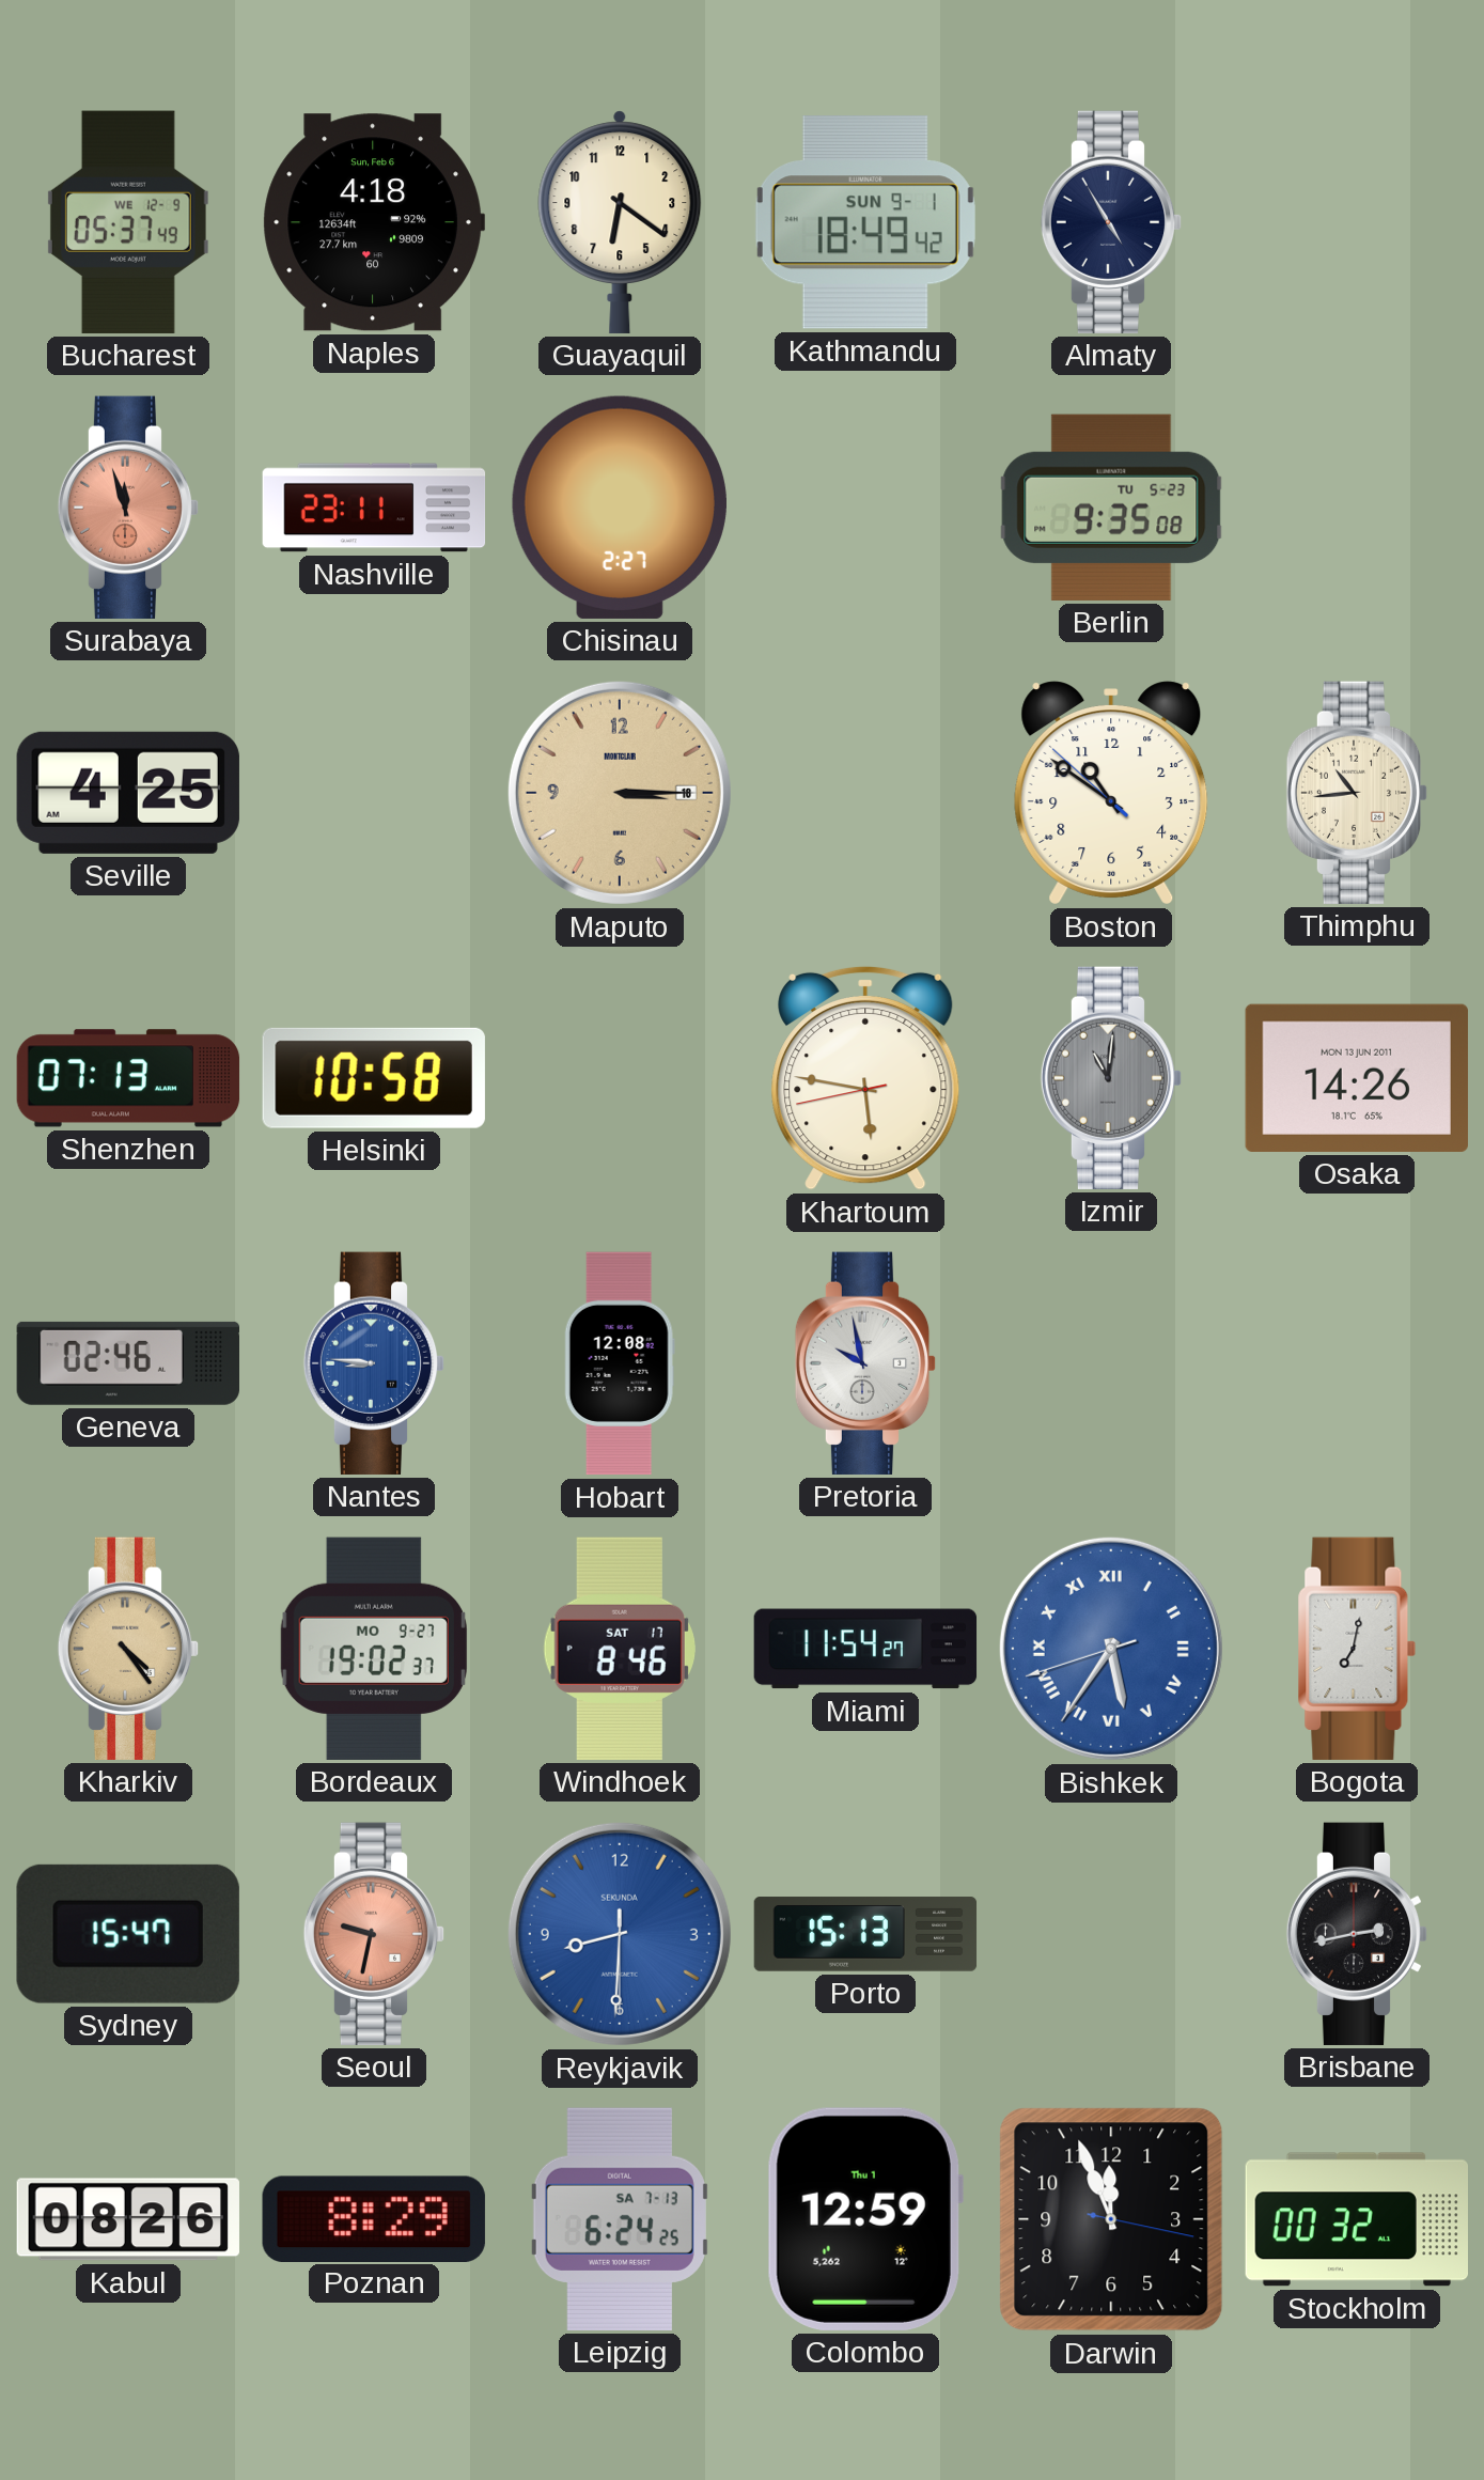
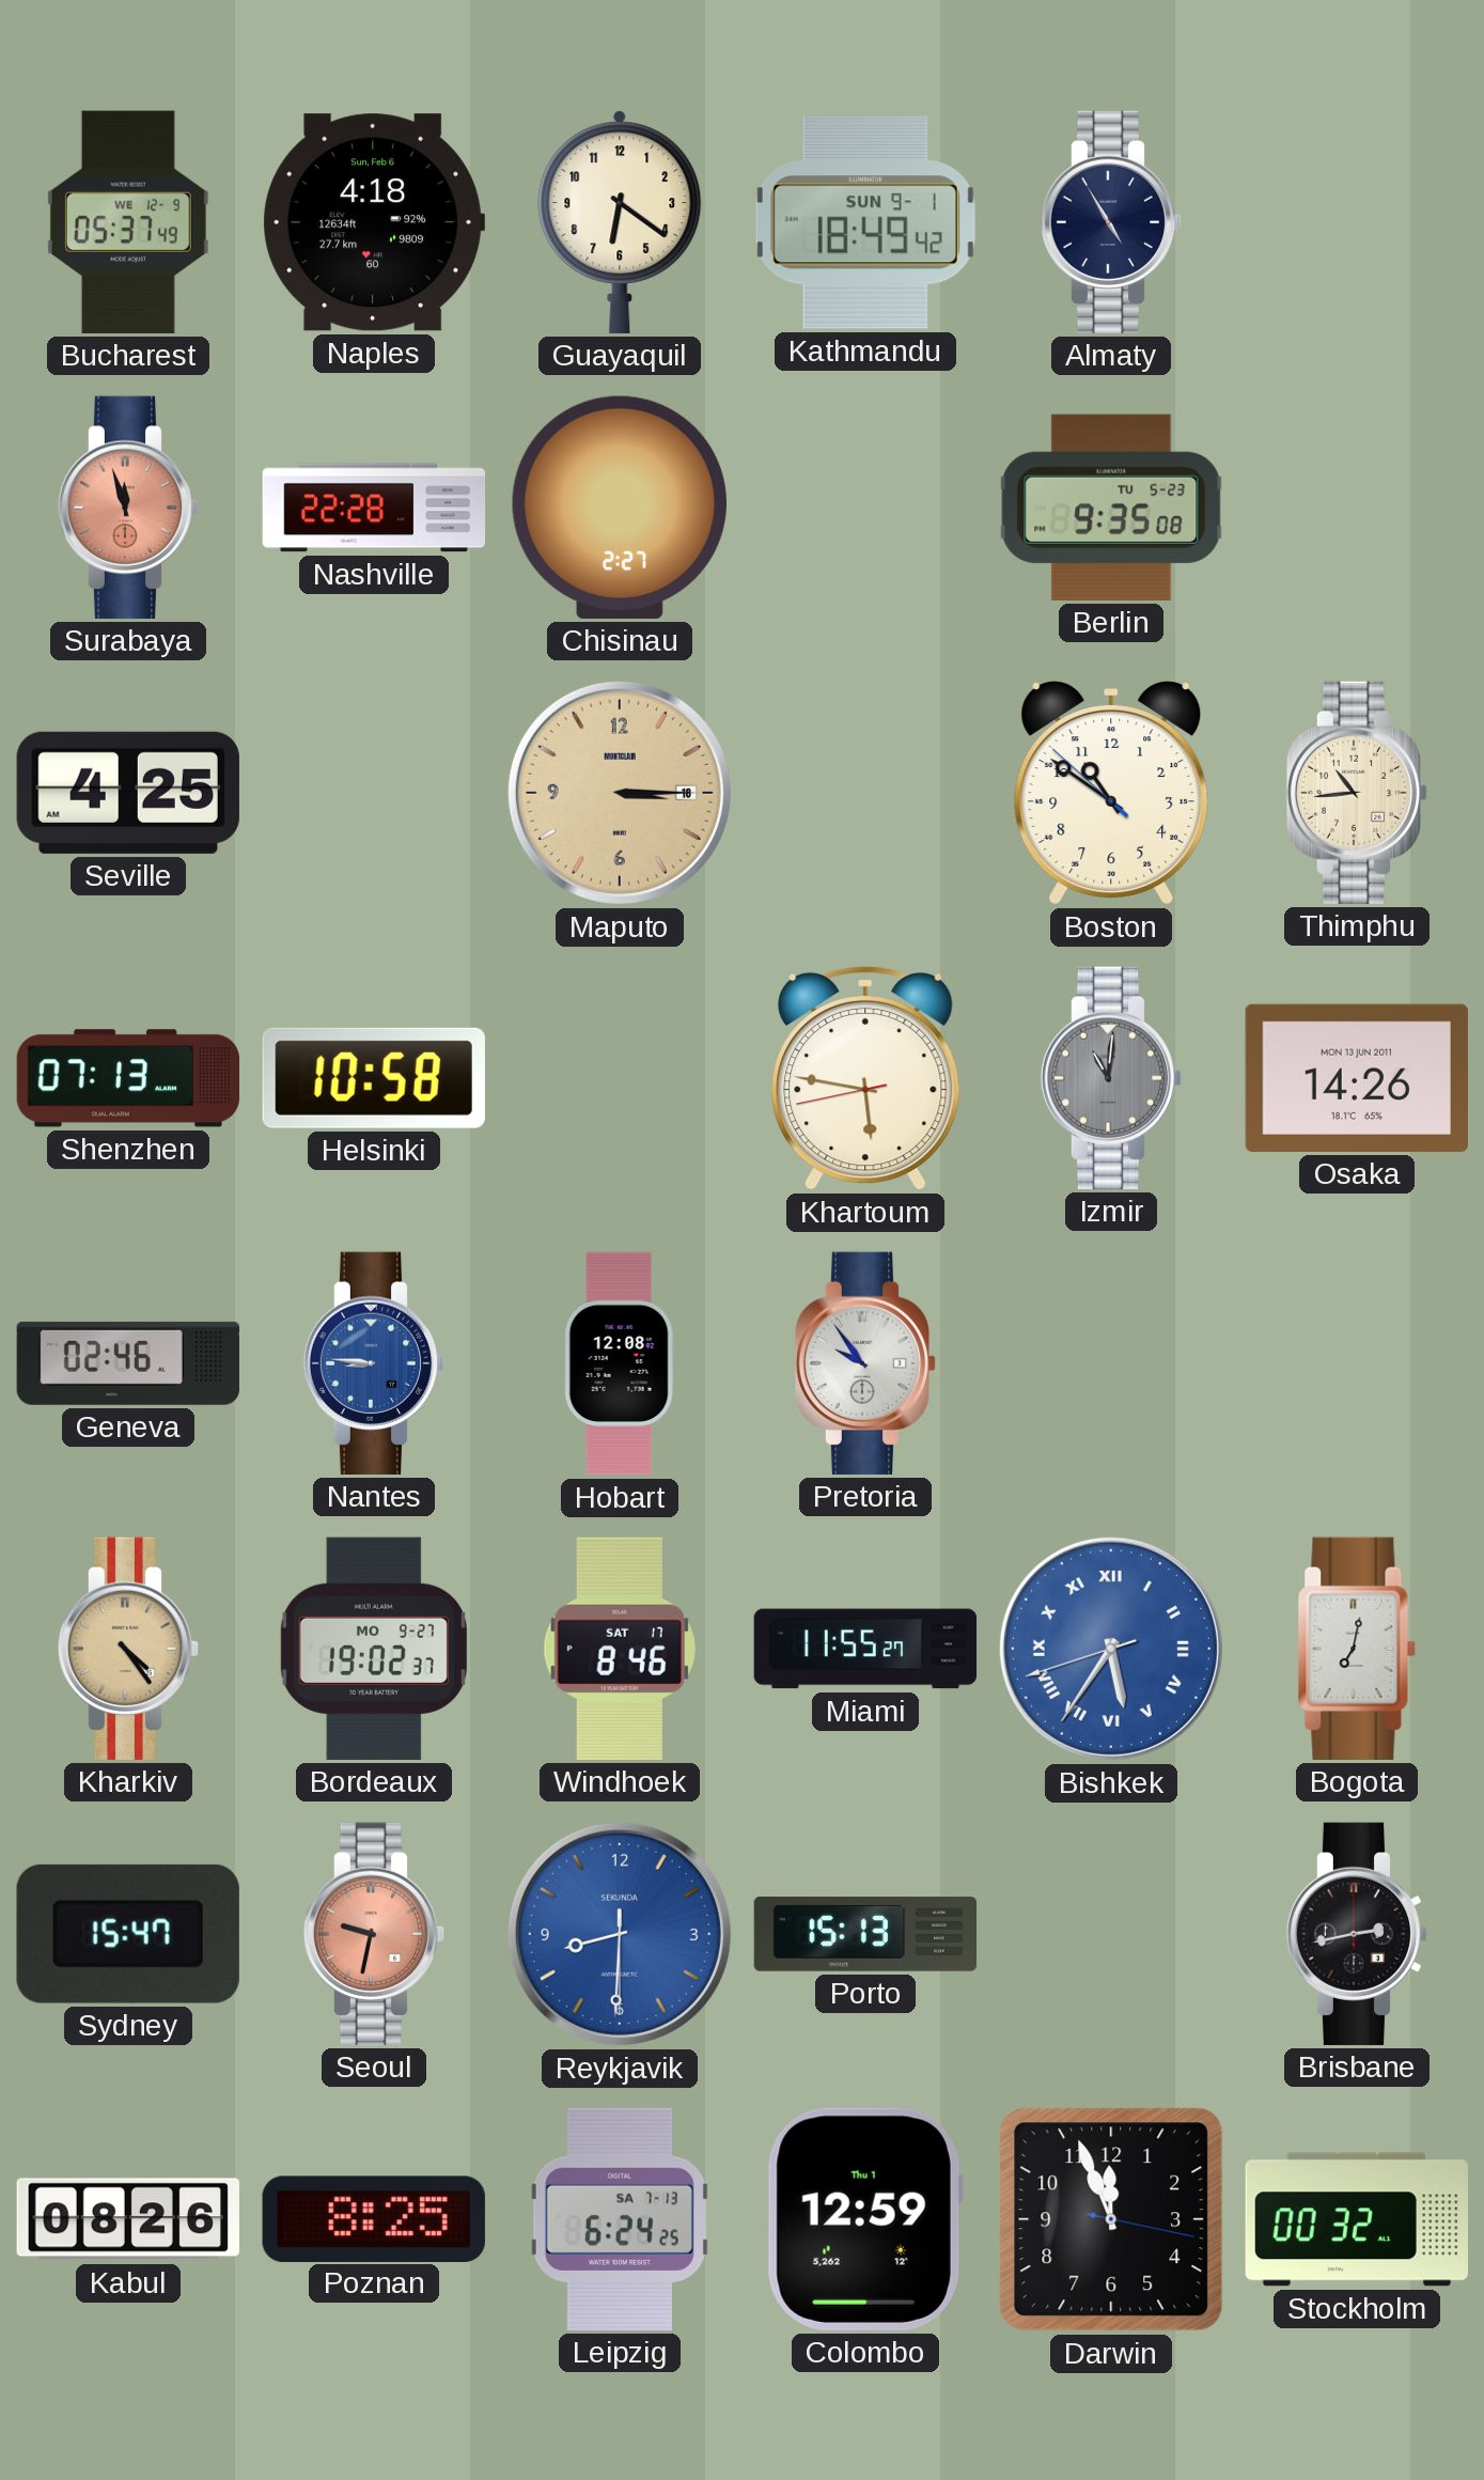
Nashville: 23:11 -> 22:28 (374, 508)
Pretoria: 9:58 -> 9:54 (865, 1363)
Miami: 11:54 -> 11:55 (865, 1649)
Poznan: 8:29 -> 8:25 (374, 2218)
